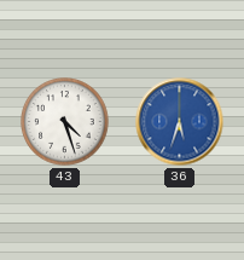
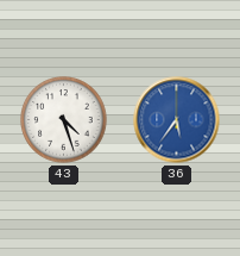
36: 5:33 -> 5:36 (177, 120)
